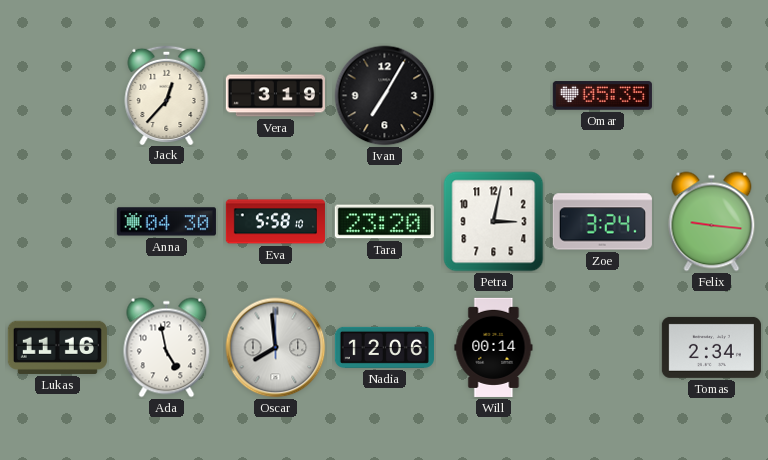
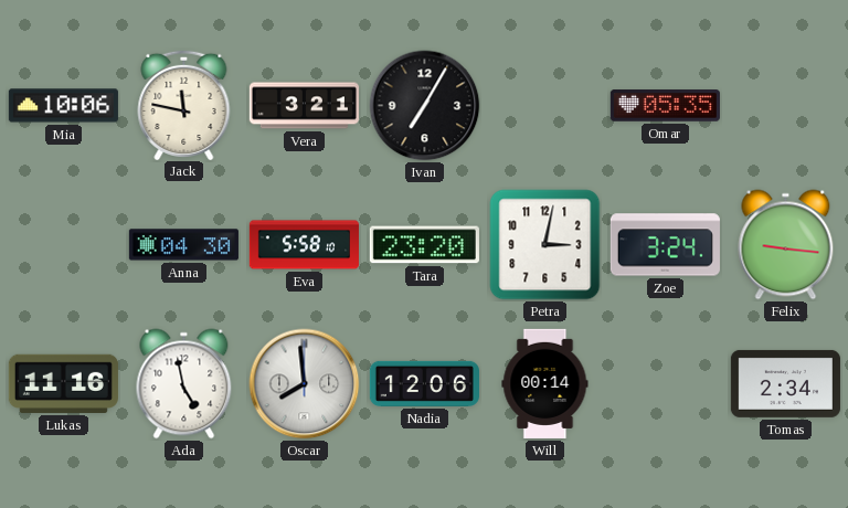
Mia: none -> 10:06 (63, 106)
Jack: 12:37 -> 11:47 (184, 104)
Vera: 3:19 -> 3:21 (304, 106)
